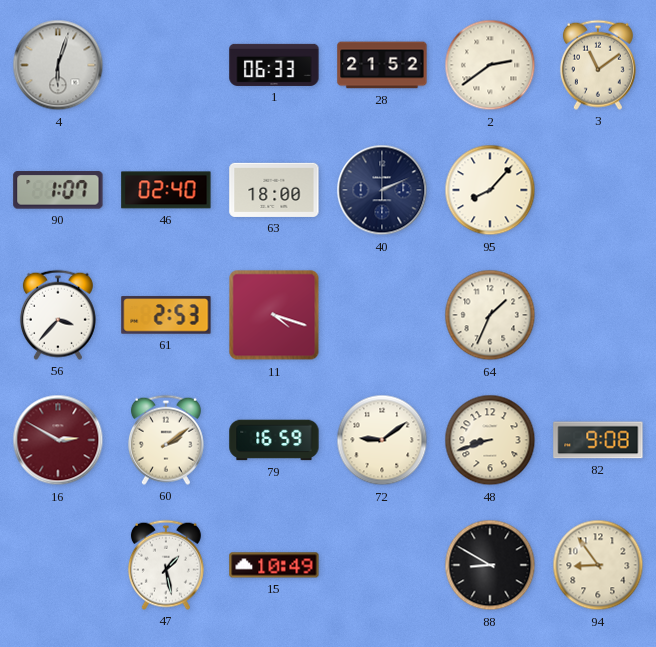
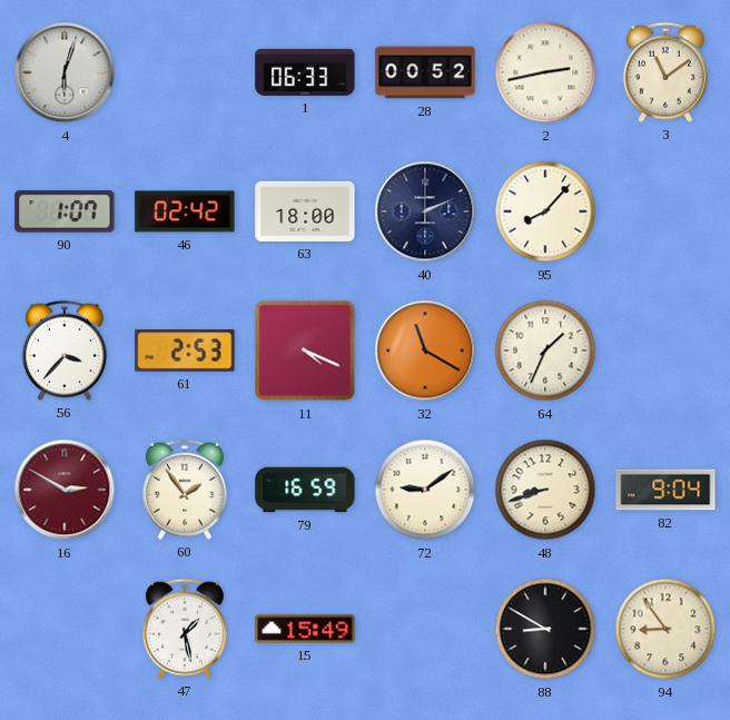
28: 21:52 -> 00:52 (425, 72)
2: 2:39 -> 2:43 (545, 72)
46: 02:40 -> 02:42 (185, 211)
11: 4:18 -> 4:19 (305, 351)
32: none -> 11:20 (425, 351)
60: 2:09 -> 1:54 (185, 490)
82: 9:08 -> 9:04 (665, 490)
15: 10:49 -> 15:49 (305, 629)
